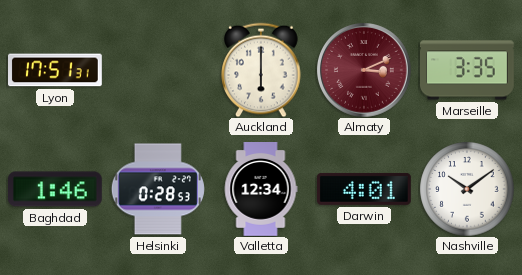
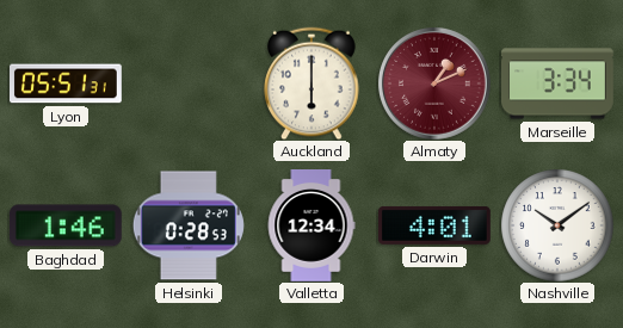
Lyon: 17:51 -> 05:51 (67, 83)
Almaty: 3:11 -> 1:11 (434, 83)
Marseille: 3:35 -> 3:34 (559, 83)
